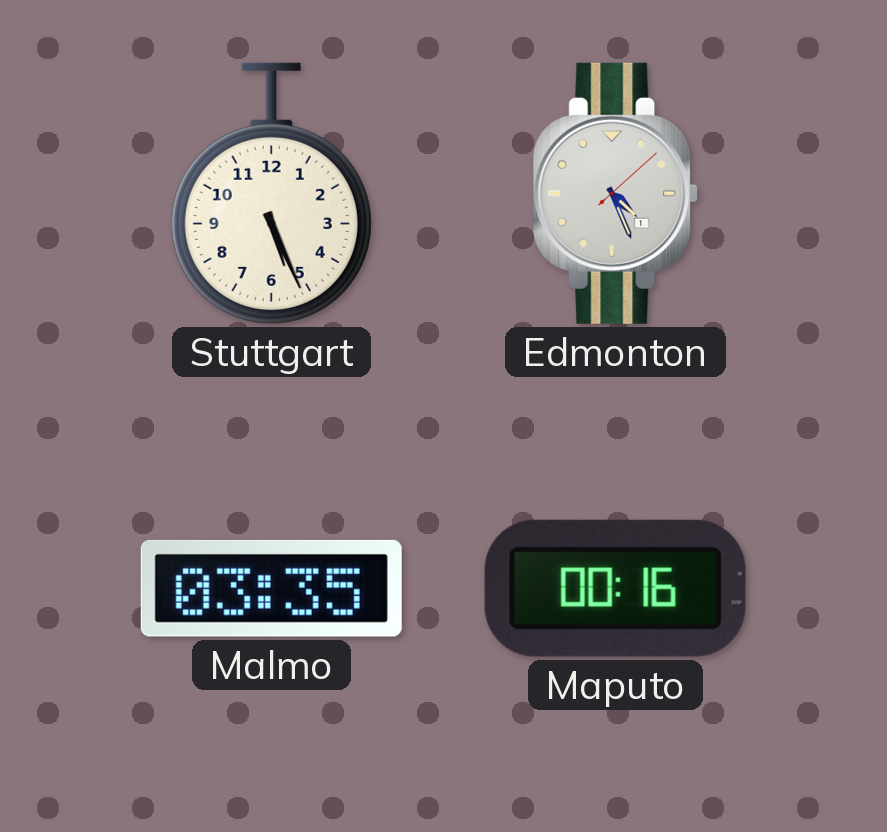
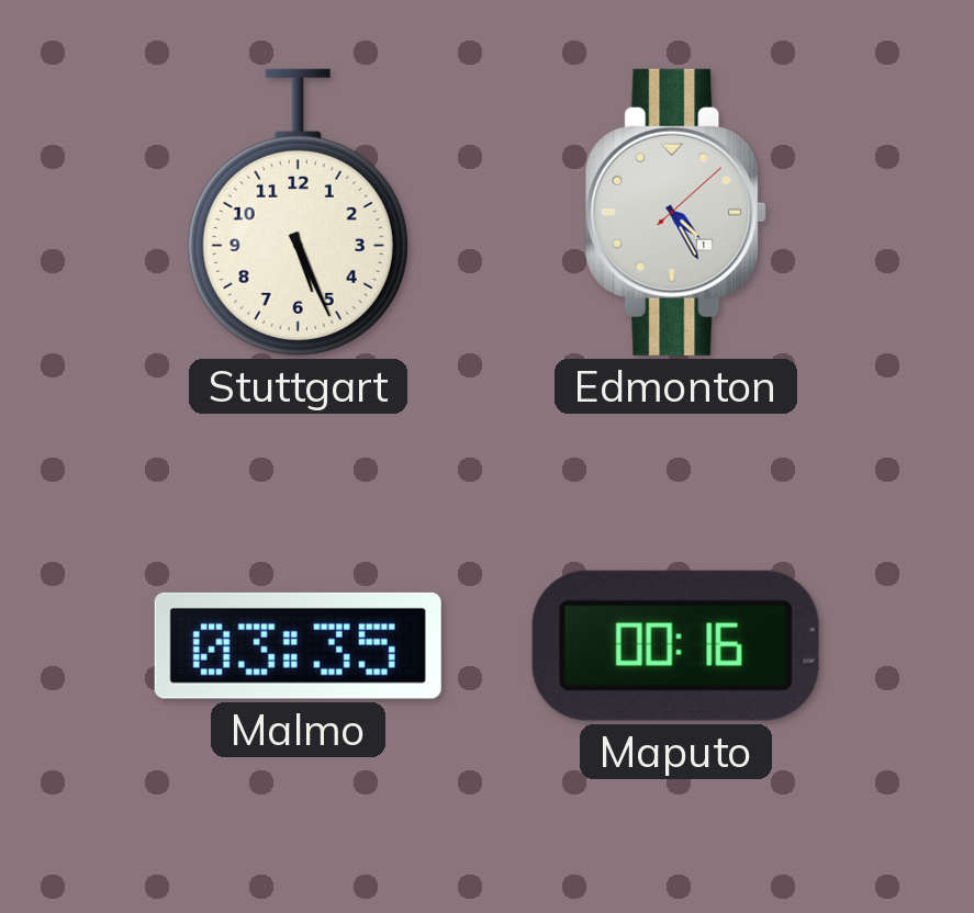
Edmonton: 4:26 -> 4:25 (676, 212)
